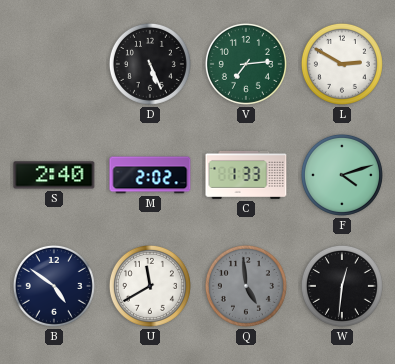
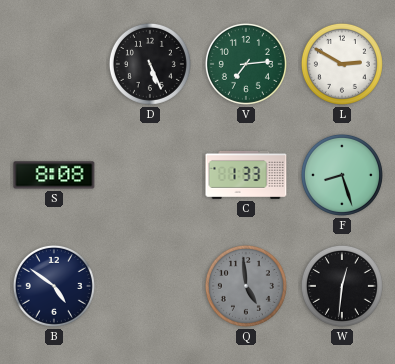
S: 2:40 -> 8:08 (54, 175)
M: 2:02 -> none (150, 175)
F: 4:12 -> 8:27 (342, 175)
U: 11:40 -> none (150, 286)
